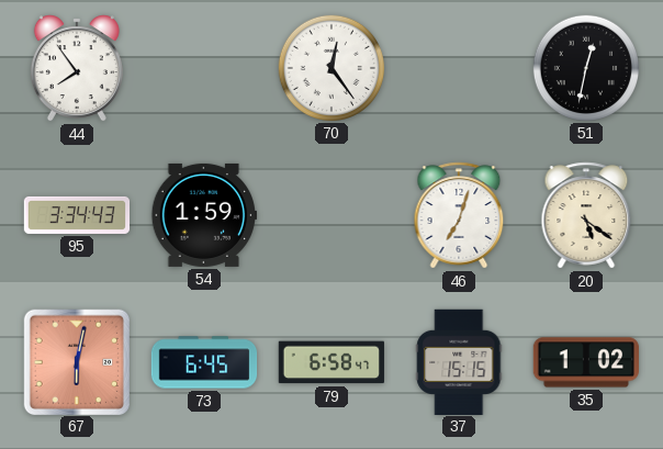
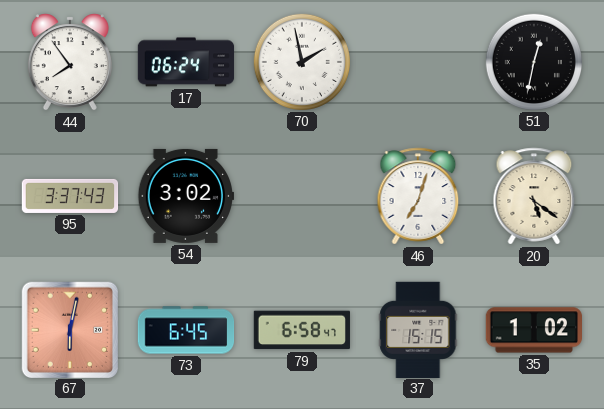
17: none -> 06:24 (186, 62)
70: 12:24 -> 1:58 (301, 61)
95: 3:34 -> 3:37 (70, 196)
54: 1:59 -> 3:02 (185, 196)
